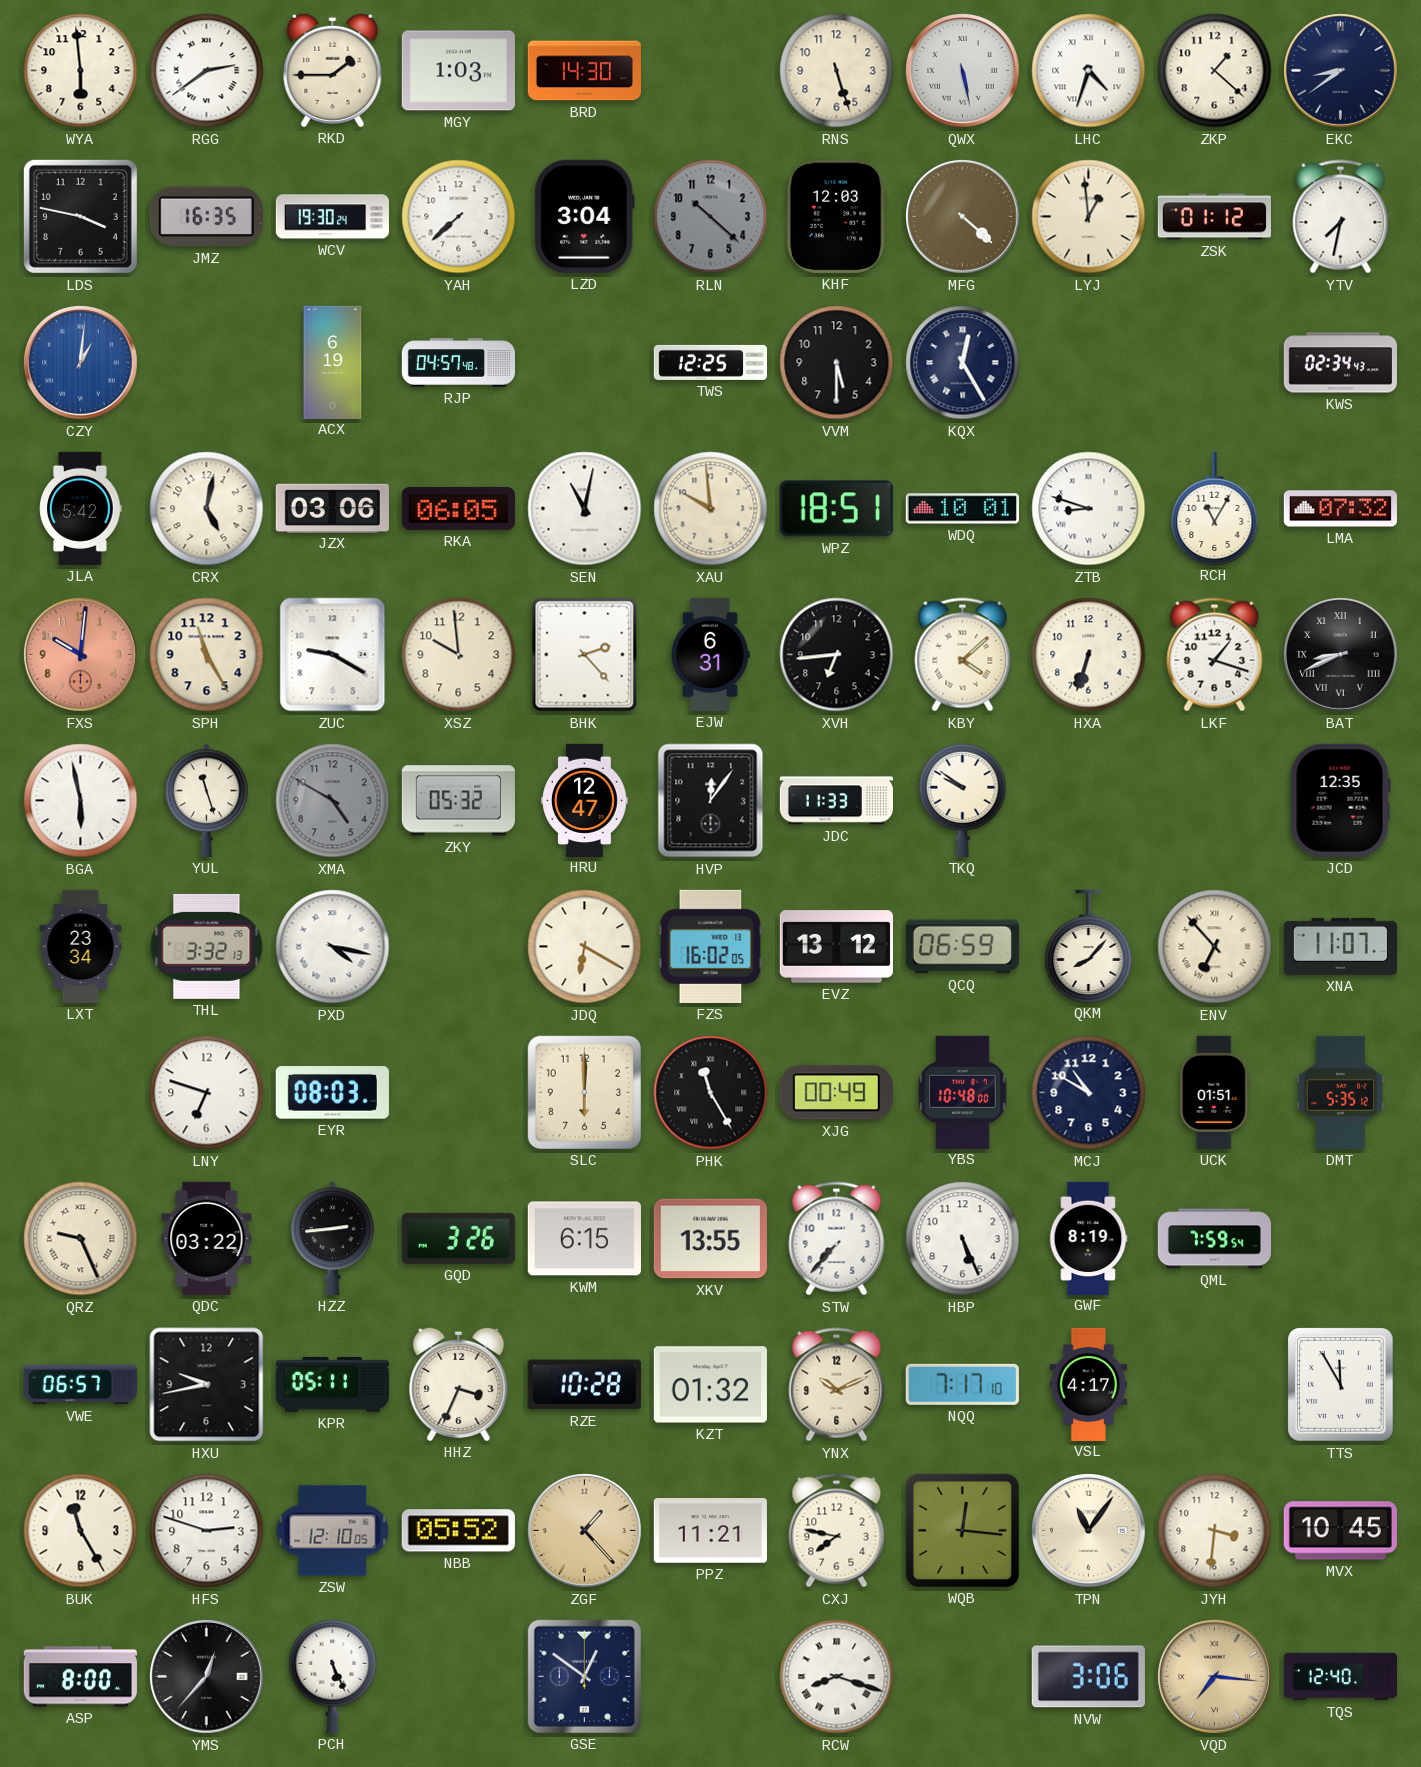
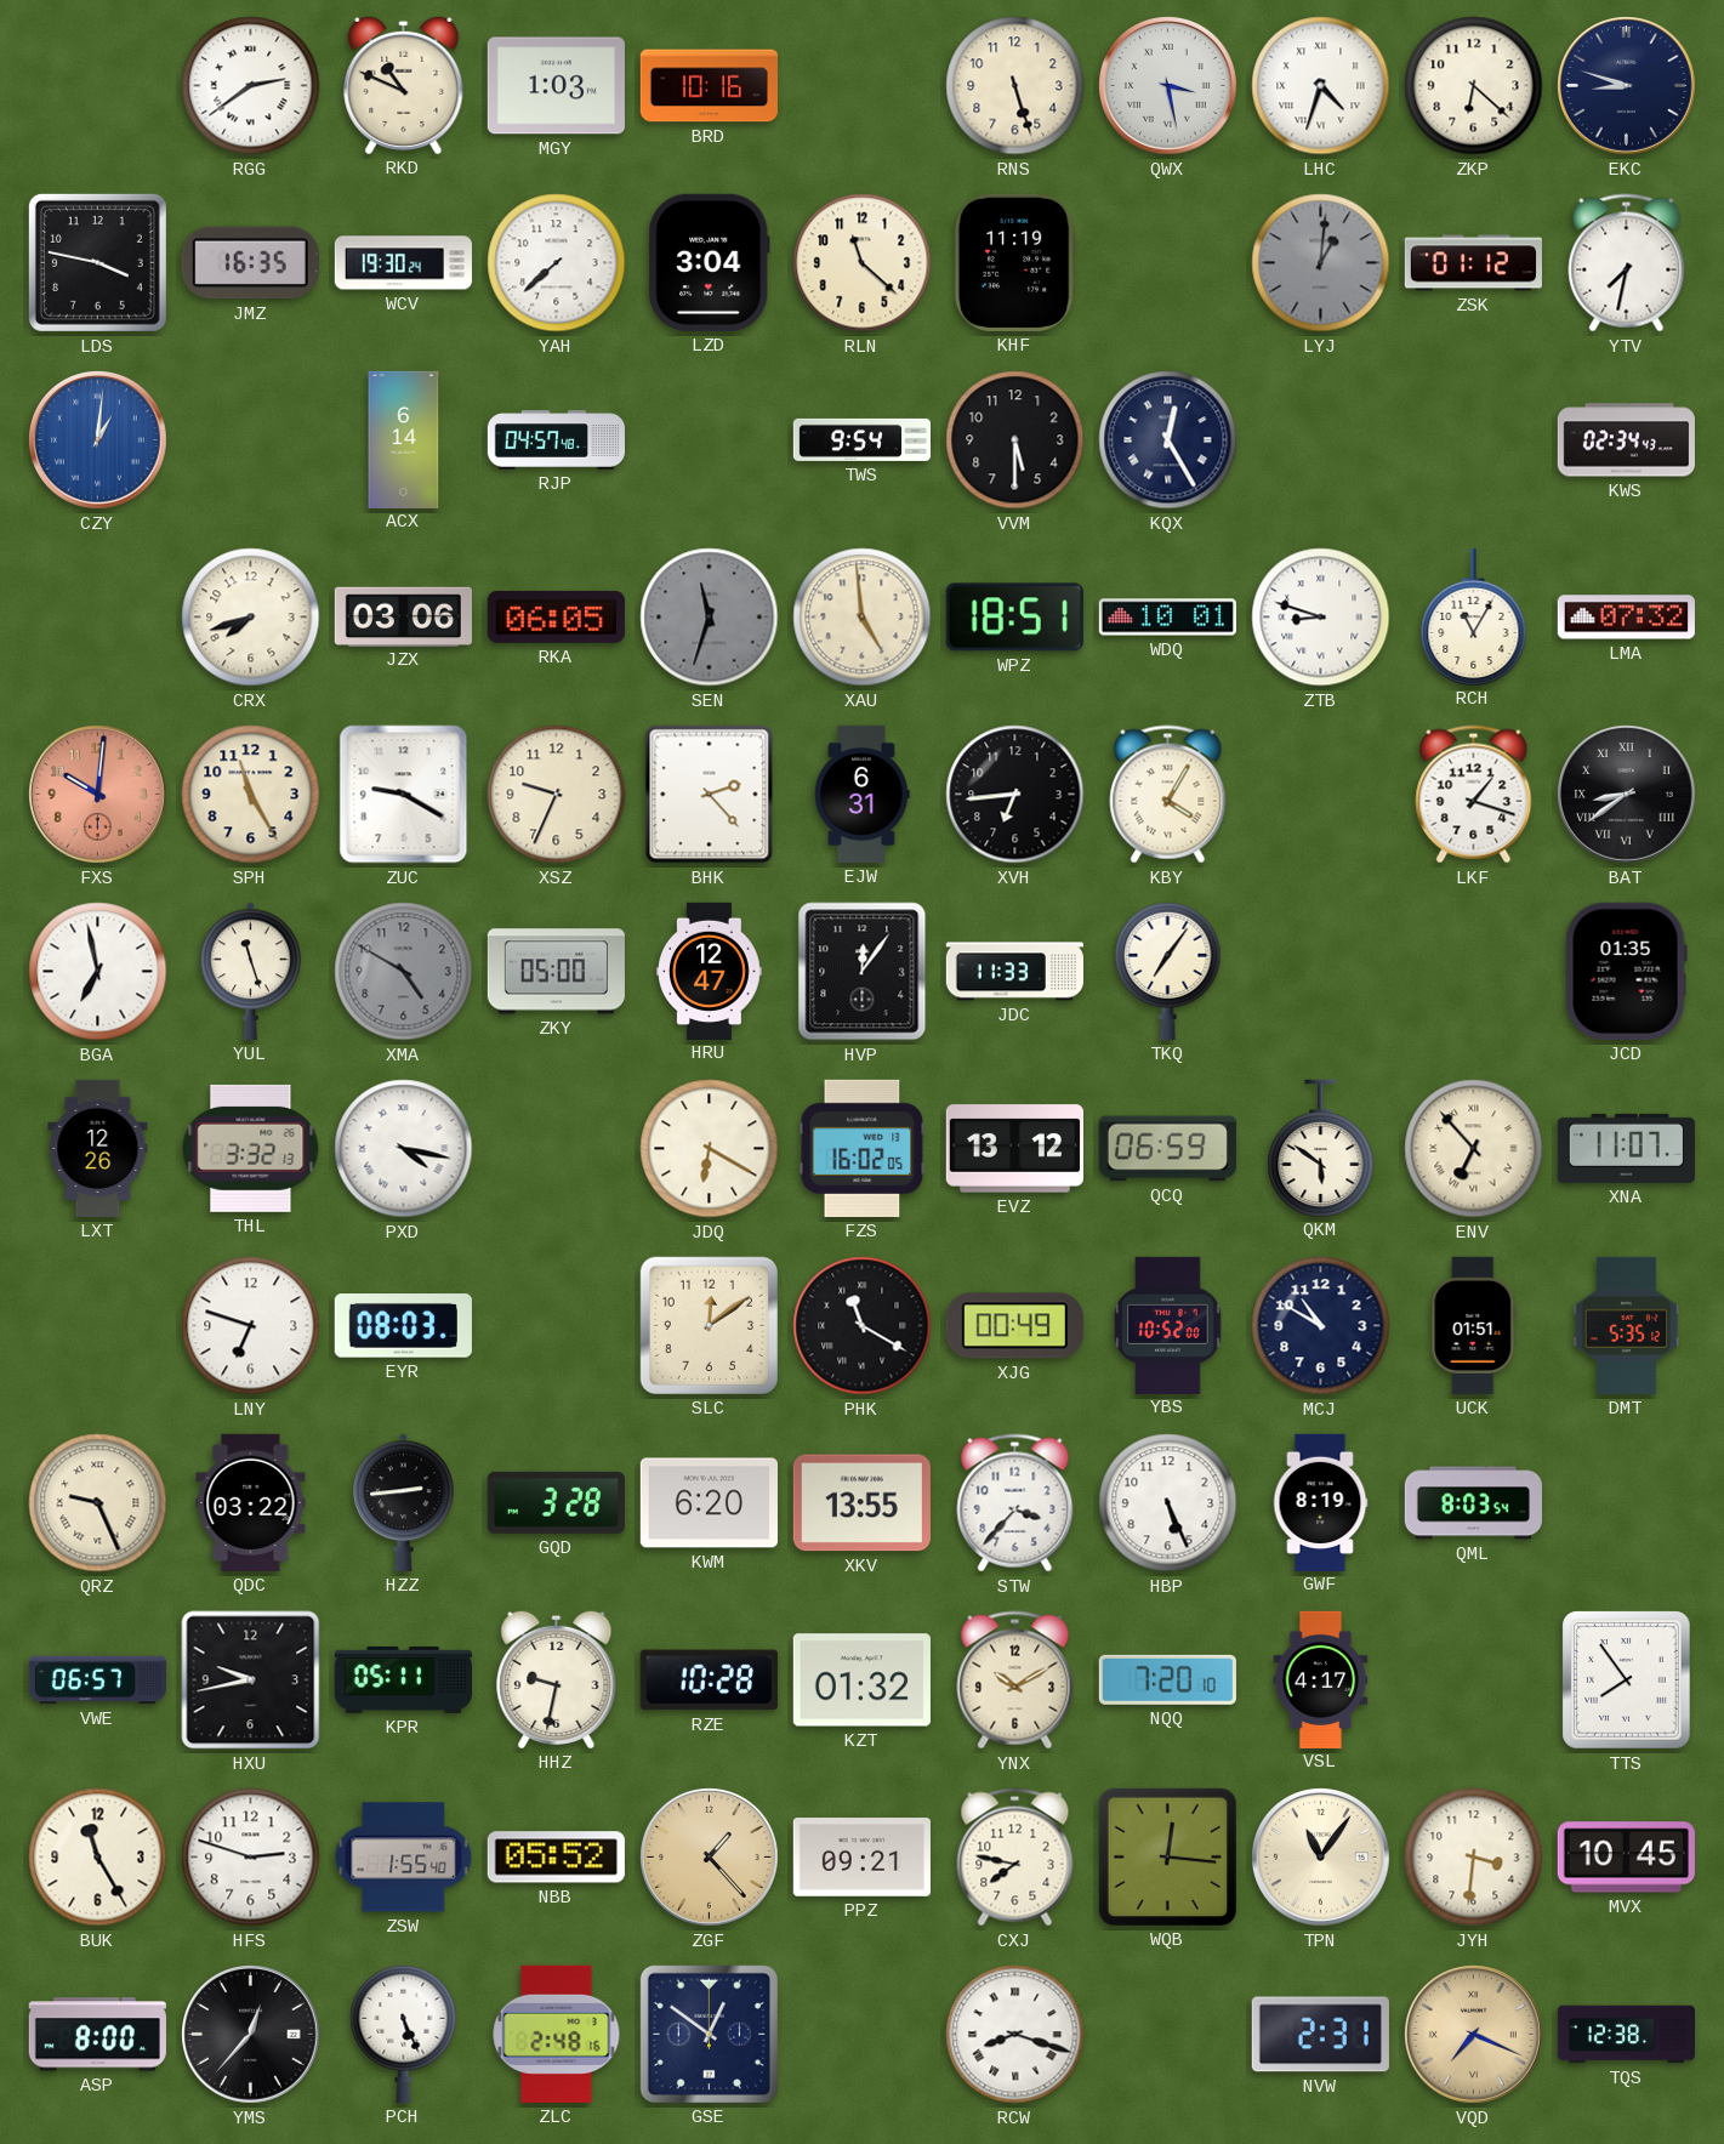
WYA: 5:59 -> none (81, 71)
RKD: 1:45 -> 10:49 (404, 85)
BRD: 14:30 -> 10:16 (709, 86)
QWX: 5:28 -> 3:28 (1168, 86)
ZKP: 1:22 -> 6:22 (1474, 86)
EKC: 8:39 -> 8:48 (1627, 86)
RLN: 10:22 -> 11:22 (863, 263)
RLN dial: grey -> cream (863, 263)
KHF: 12:03 -> 11:19 (1014, 262)
MFG: 4:22 -> none (963, 217)
LYJ: 12:59 -> 1:01 (1321, 263)
LYJ dial: cream -> grey (1321, 263)
ACX: 6:19 -> 6:14 (404, 439)
TWS: 12:25 -> 9:54 (861, 439)
JLA: 5:42 -> none (81, 508)
CRX: 5:02 -> 7:42 (251, 618)
SEN: 11:02 -> 11:33 (710, 618)
SEN dial: white -> grey (710, 618)
XAU: 9:59 -> 4:59 (863, 618)
XSZ: 9:59 -> 9:34 (557, 795)
KBY: 4:08 -> 4:05 (1168, 795)
HXA: 6:33 -> none (1089, 655)
BAT: 8:41 -> 8:39 (1627, 795)
BGA: 5:58 -> 6:58 (98, 972)
ZKY: 05:32 -> 05:00 (556, 972)
TKQ: 9:51 -> 7:06 (1168, 971)
JCD: 12:35 -> 01:35 (1626, 971)
LXT: 23:34 -> 12:26 (98, 1148)
QKM: 8:07 -> 5:51 (1321, 1148)
SLC: 6:00 -> 12:09 (709, 1325)
PHK: 11:25 -> 11:20 (863, 1326)
YBS: 10:48 -> 10:52 (1168, 1325)
GQD: 3:26 -> 3:28 (556, 1502)
KWM: 6:15 -> 6:20 (709, 1503)
STW: 7:37 -> 3:37 (1015, 1503)
QML: 7:59 -> 8:03 (1473, 1503)
HHZ: 3:34 -> 9:32 (557, 1679)
YNX: 10:11 -> 10:10 (1015, 1680)
NQQ: 7:17 -> 7:20 (1167, 1679)
TTS: 11:55 -> 7:54 (1627, 1680)
ZSW: 12:10 -> 1:55 (404, 1858)
PPZ: 11:21 -> 09:21 (861, 1858)
ZLC: none -> 2:48 (557, 2034)
NVW: 3:06 -> 2:31 (1320, 2035)
VQD: 7:16 -> 7:19 (1474, 2035)
TQS: 12:40 -> 12:38 (1626, 2035)
